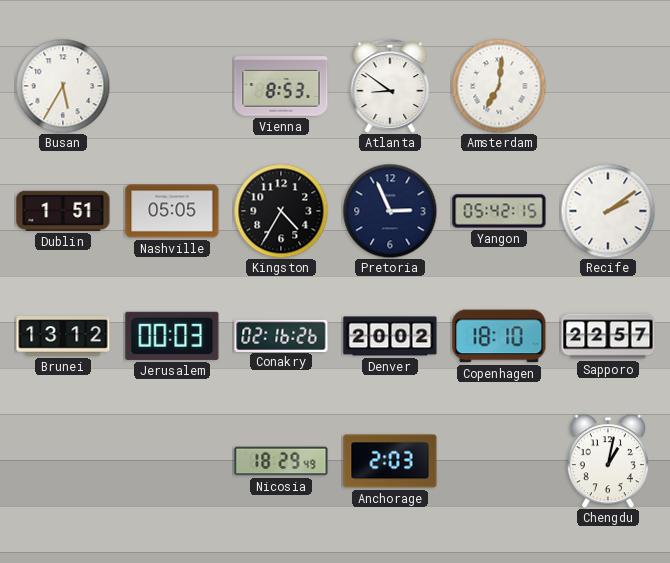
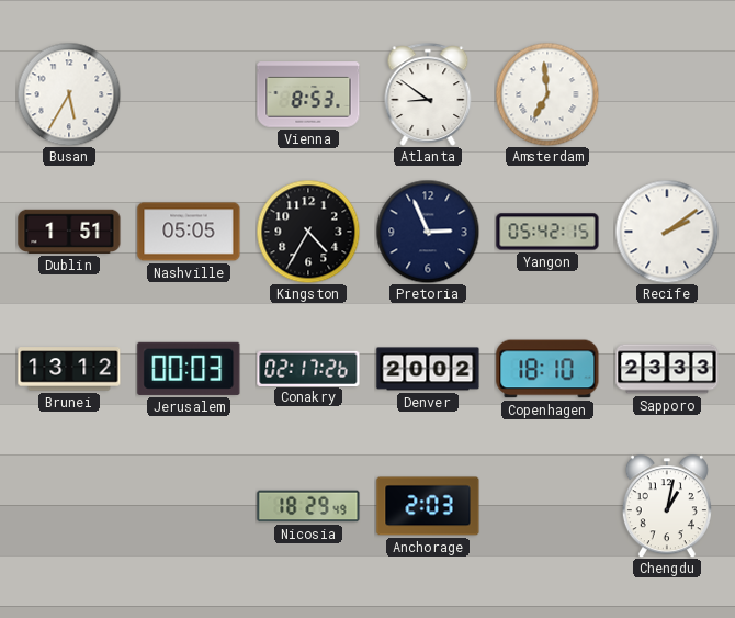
Amsterdam: 7:01 -> 6:59 (547, 94)
Conakry: 02:16 -> 02:17 (308, 368)
Sapporo: 22:57 -> 23:33 (667, 369)
